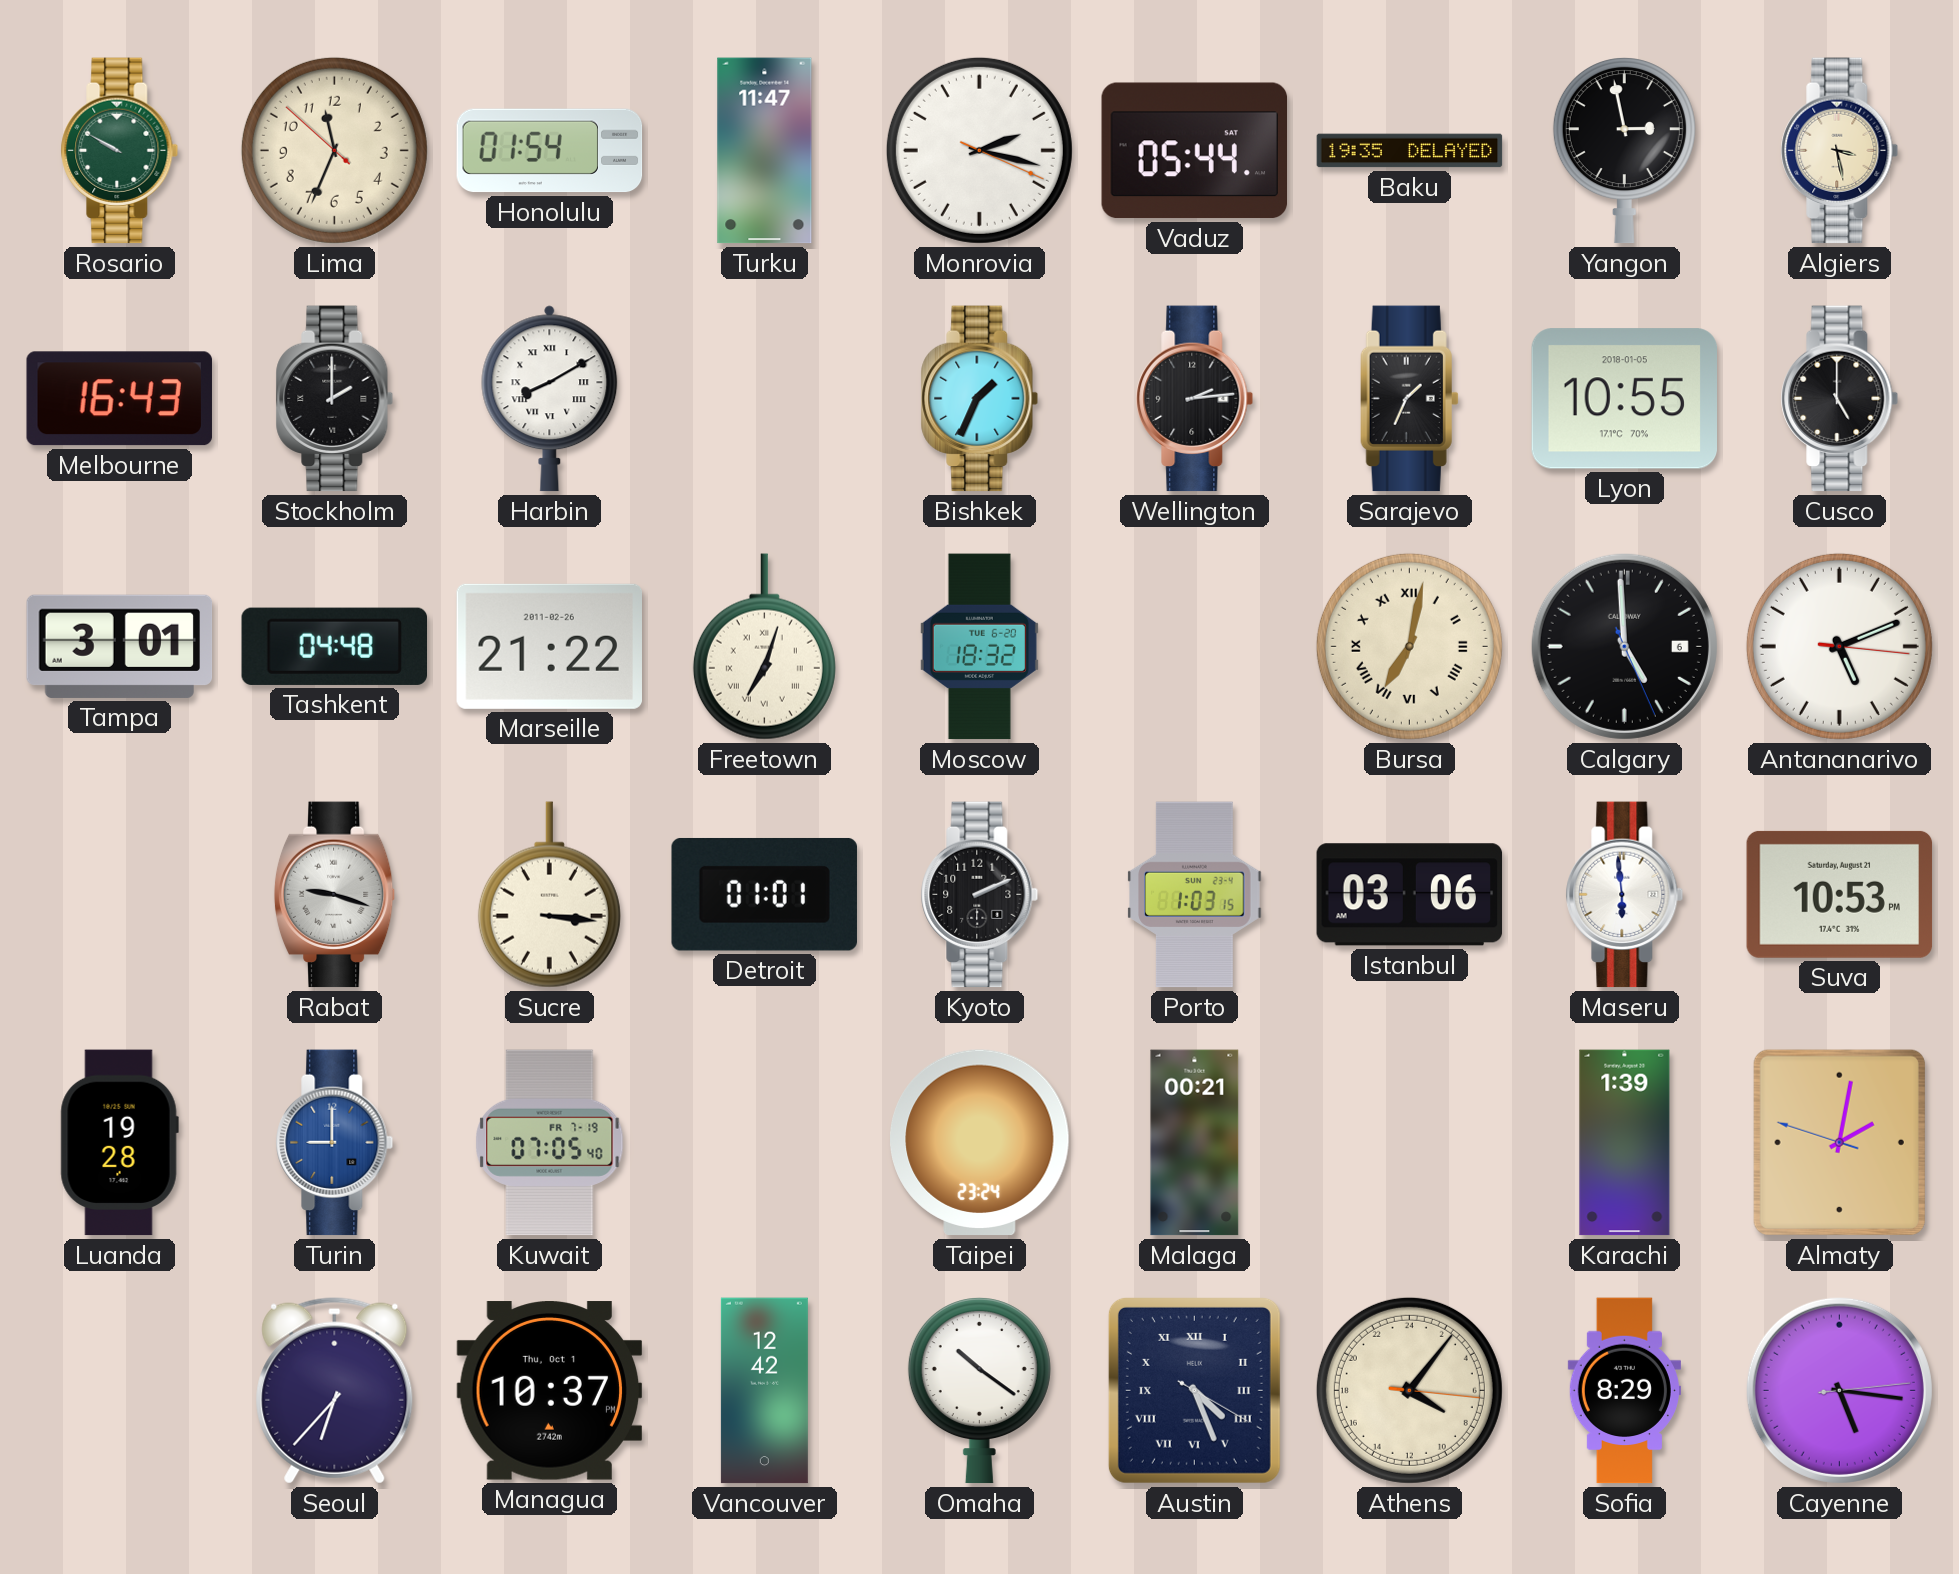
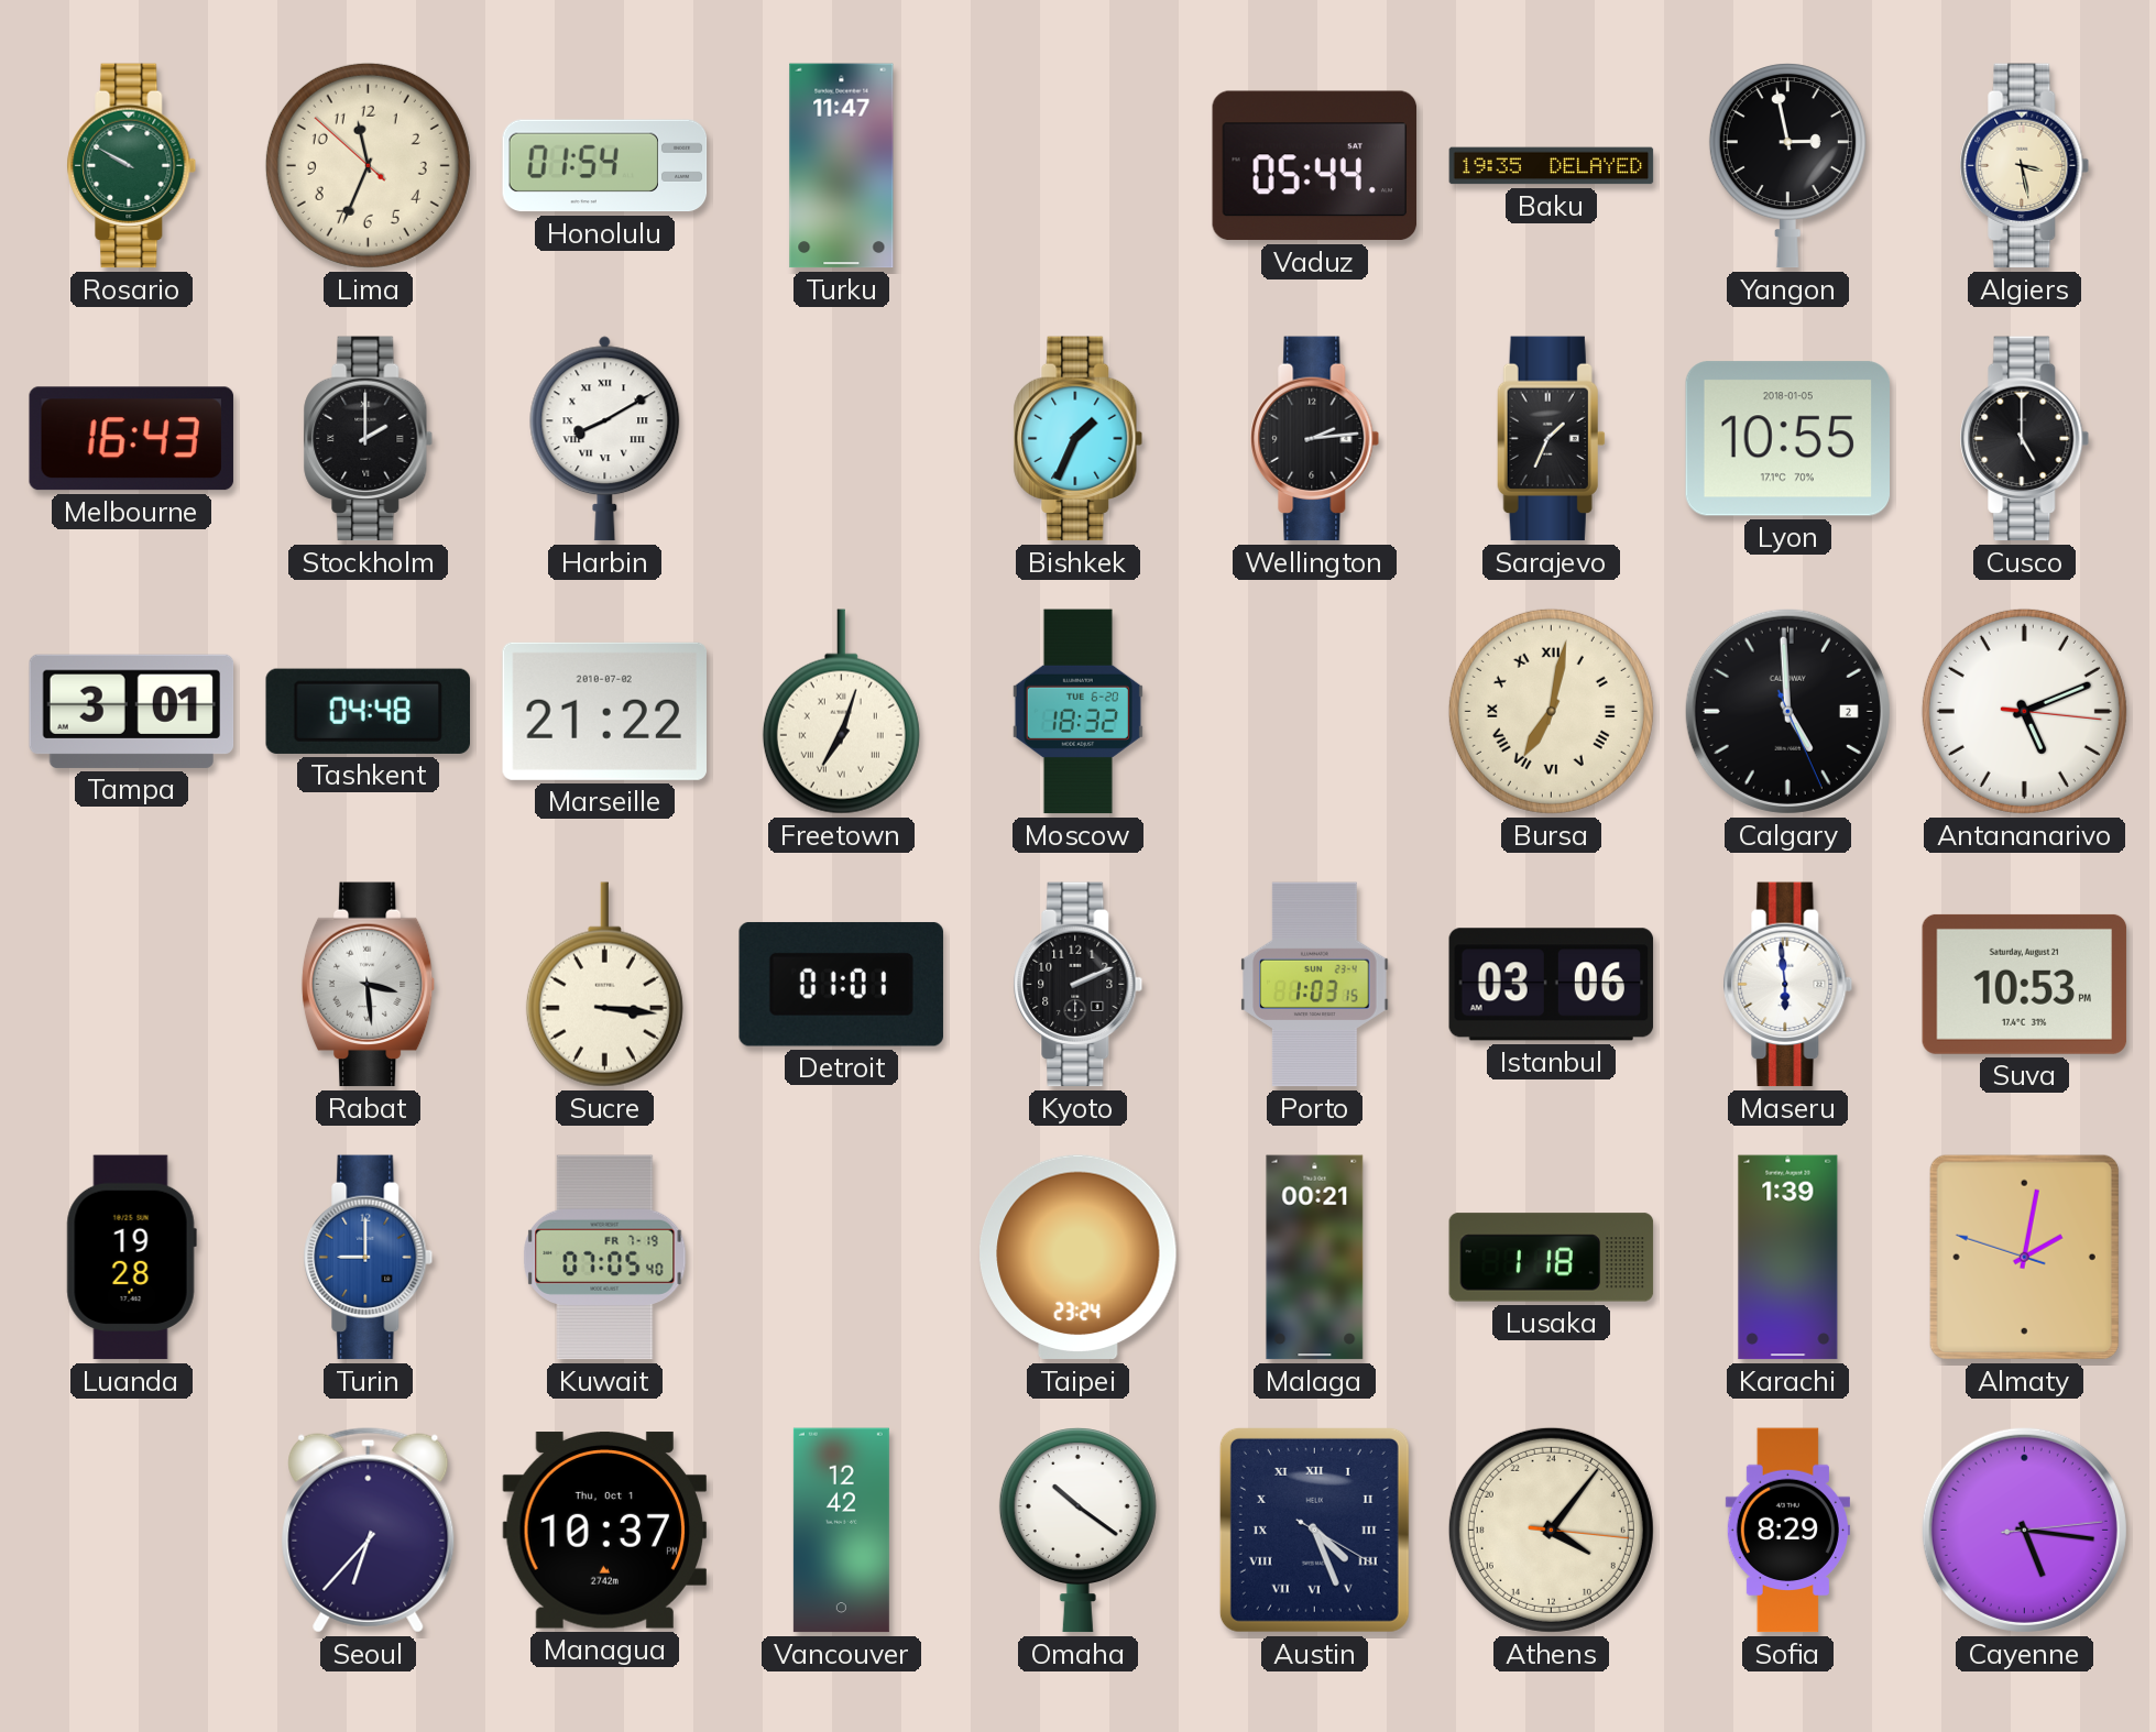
Monrovia: 2:17 -> none (979, 150)
Marseille date: 2011-02-26 -> 2010-07-02 (604, 711)
Calgary date: 6 -> 2 (1787, 711)
Rabat: 9:18 -> 3:29 (369, 985)
Lusaka: none -> 1:18 (1552, 1258)
